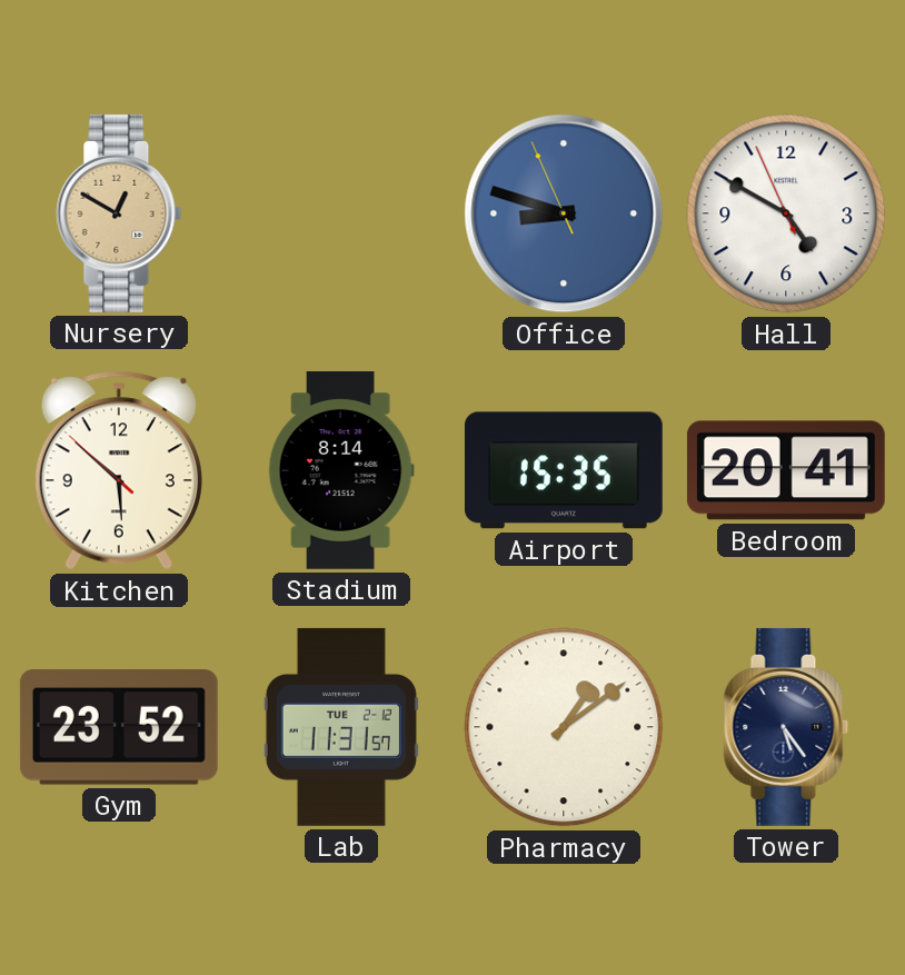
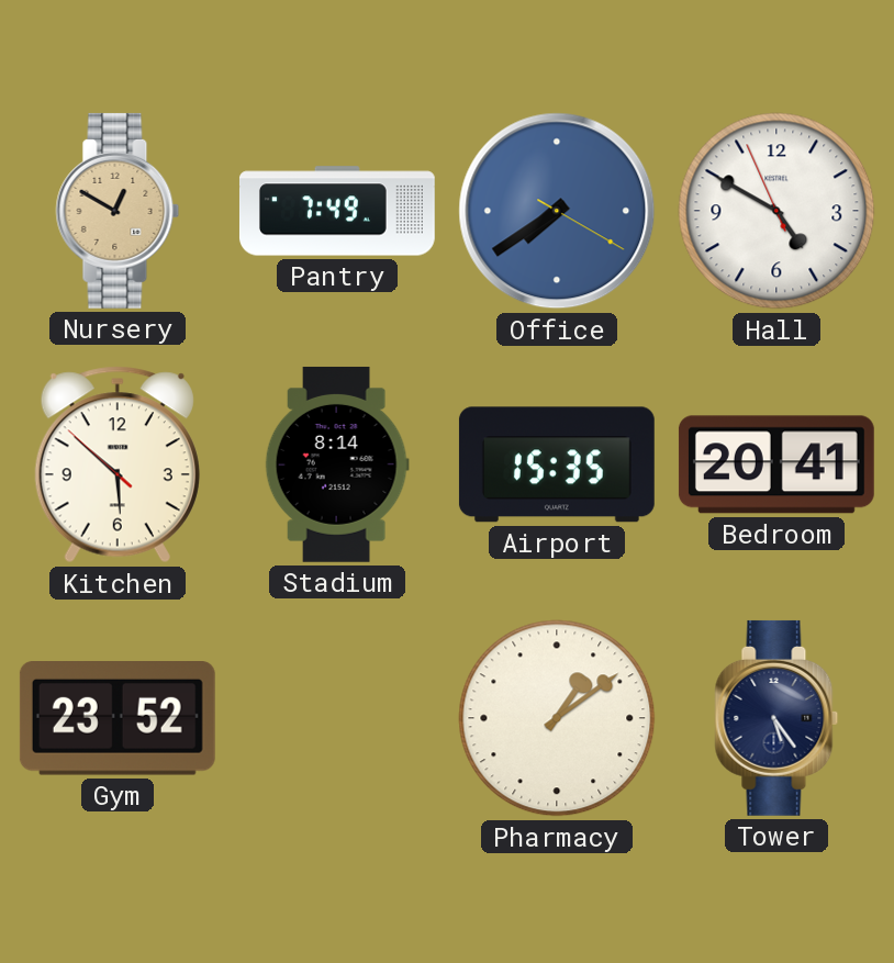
Pantry: none -> 7:49 (337, 211)
Office: 8:47 -> 7:39 (557, 211)
Lab: 11:31 -> none (341, 727)
